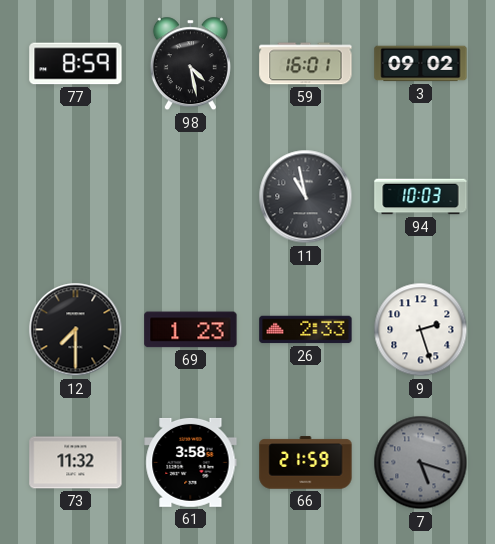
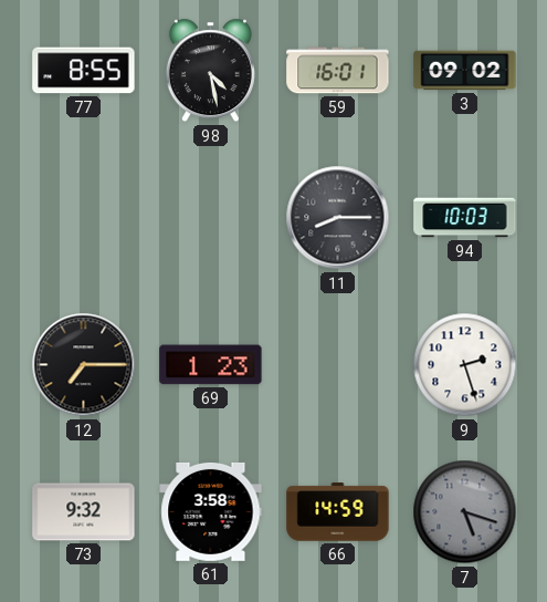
77: 8:59 -> 8:55 (84, 71)
11: 10:58 -> 8:15 (338, 218)
12: 7:30 -> 7:15 (84, 365)
26: 2:33 -> none (306, 330)
73: 11:32 -> 9:32 (84, 512)
66: 21:59 -> 14:59 (338, 512)
